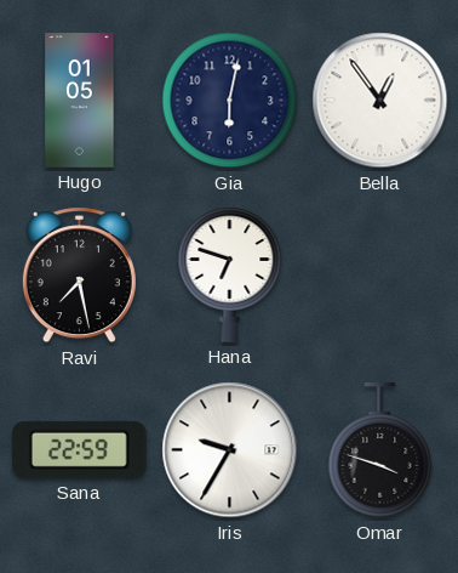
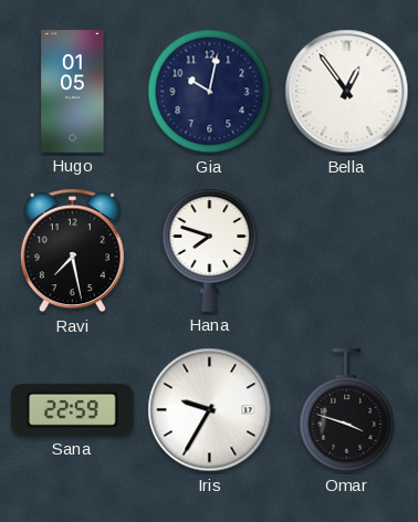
Gia: 6:02 -> 10:02 (210, 92)
Hana: 6:48 -> 7:48 (210, 250)
